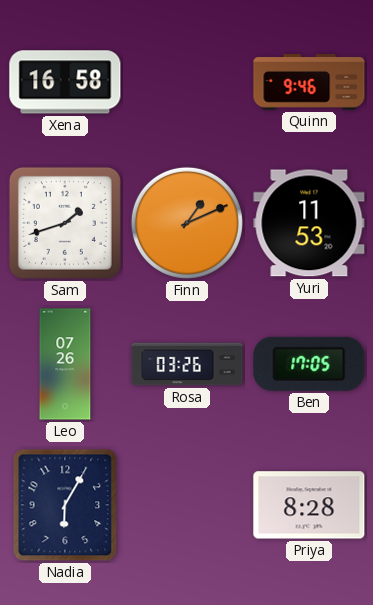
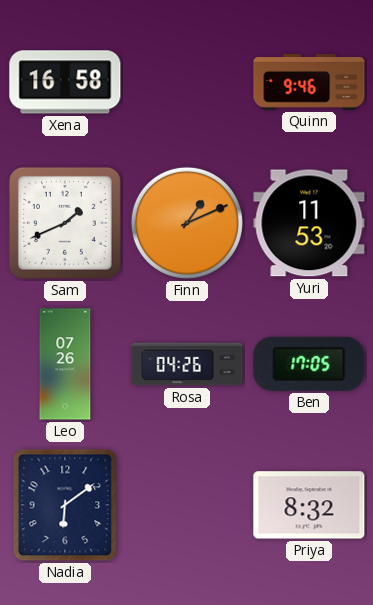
Sam: 1:42 -> 1:41 (65, 223)
Rosa: 03:26 -> 04:26 (187, 364)
Nadia: 6:05 -> 6:09 (65, 505)
Priya: 8:28 -> 8:32 (309, 505)
